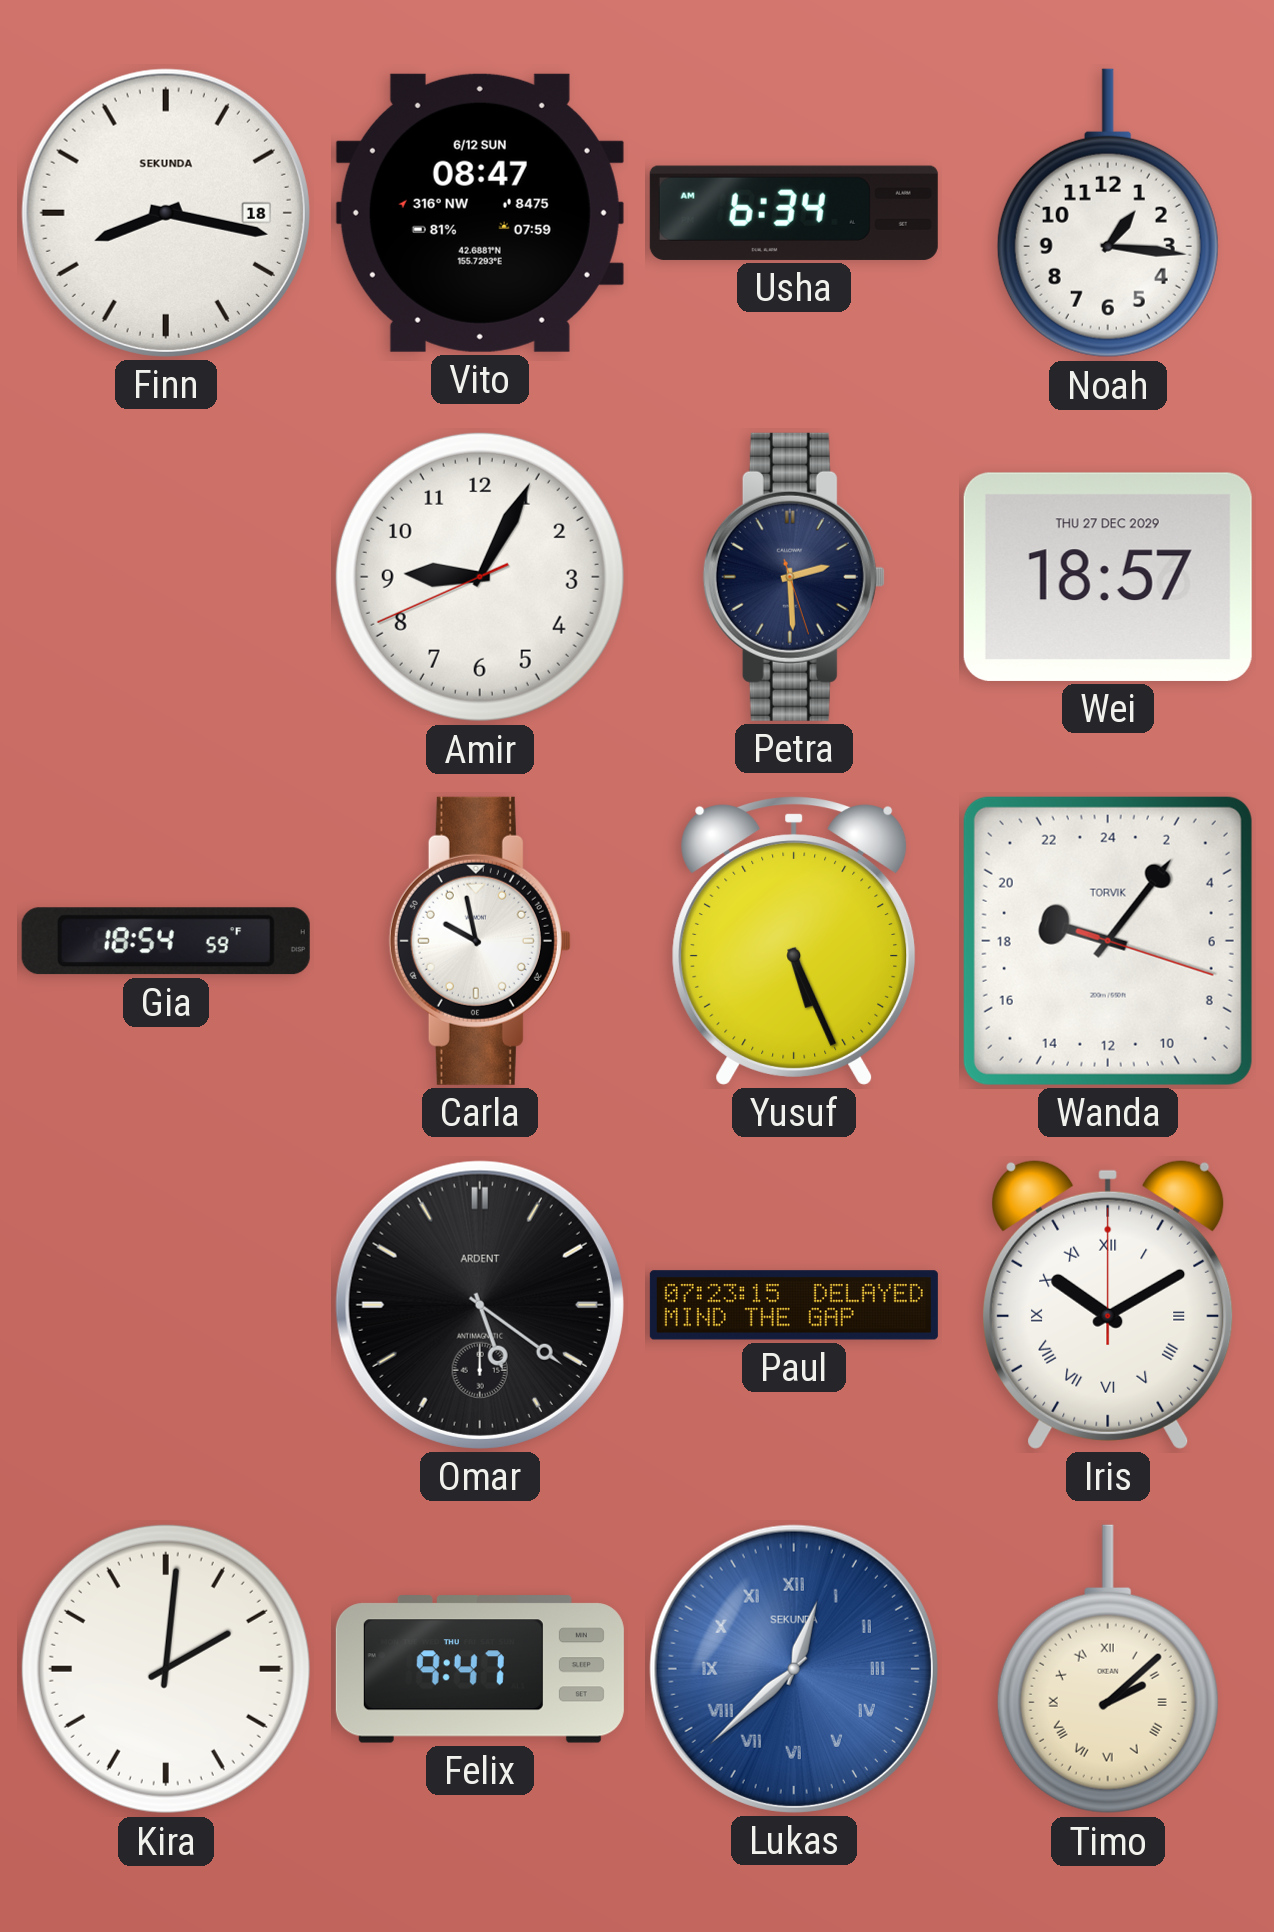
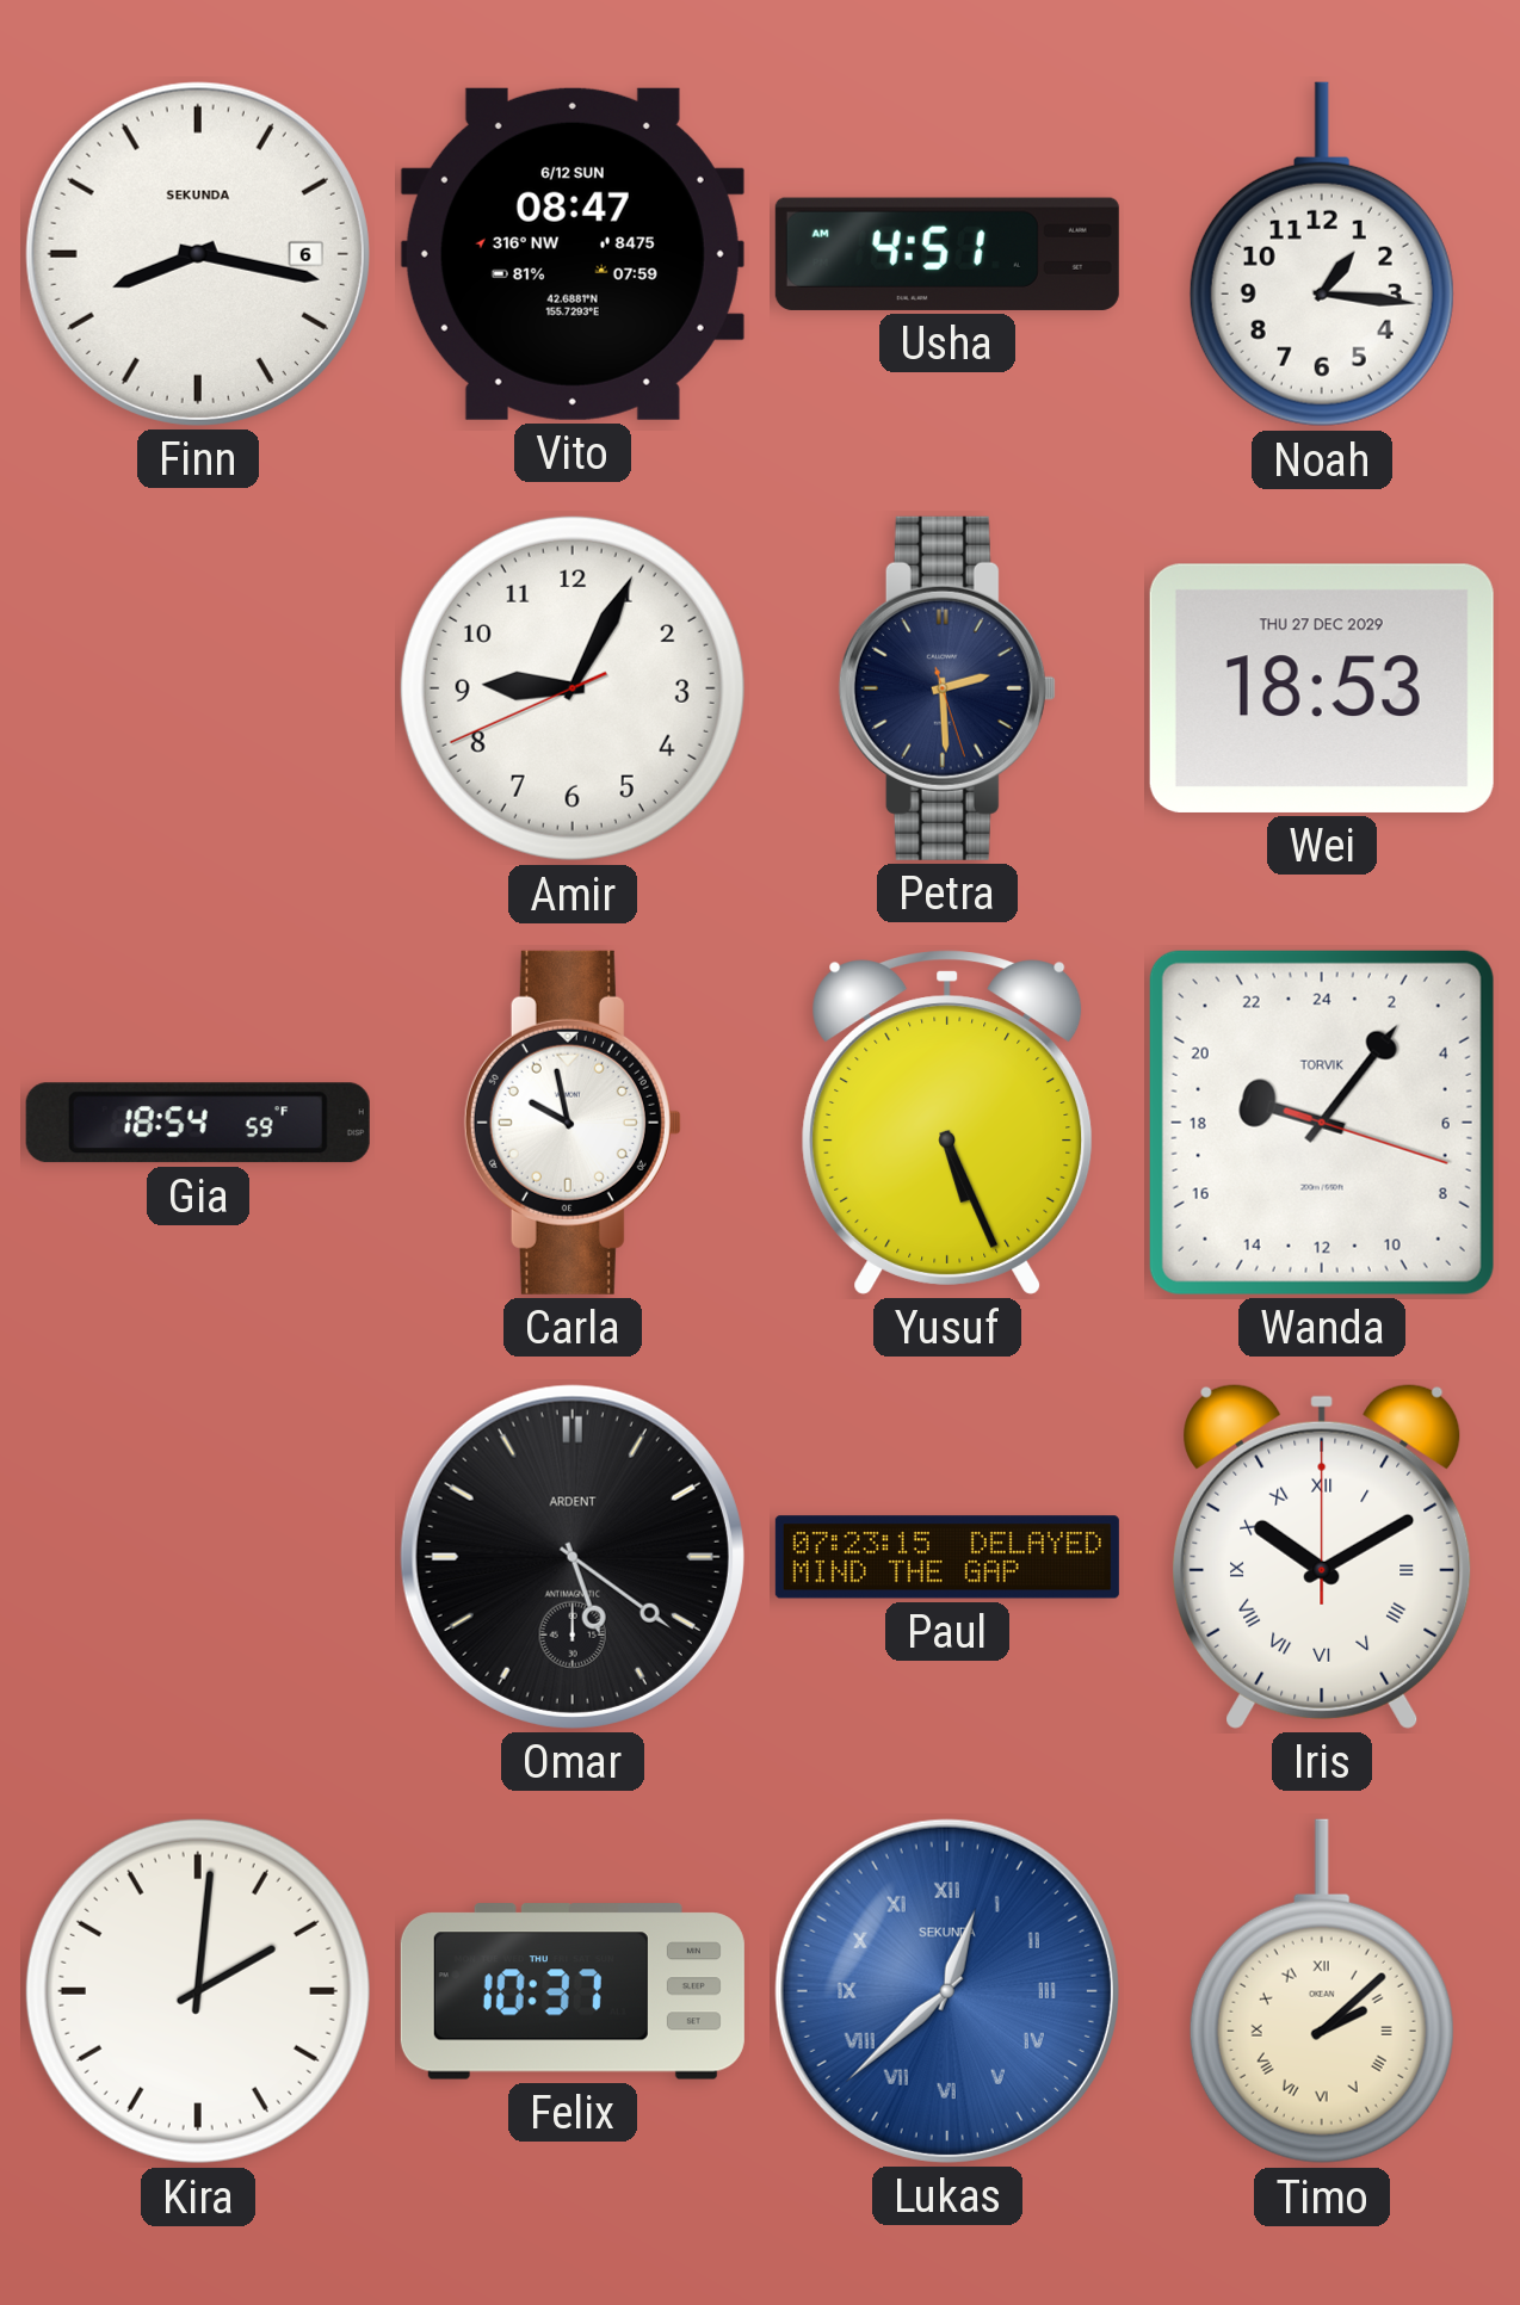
Finn date: 18 -> 6 (198, 254)
Usha: 6:34 -> 4:51 (947, 254)
Wei: 18:57 -> 18:53 (1322, 688)
Felix: 9:47 -> 10:37 (573, 1991)
